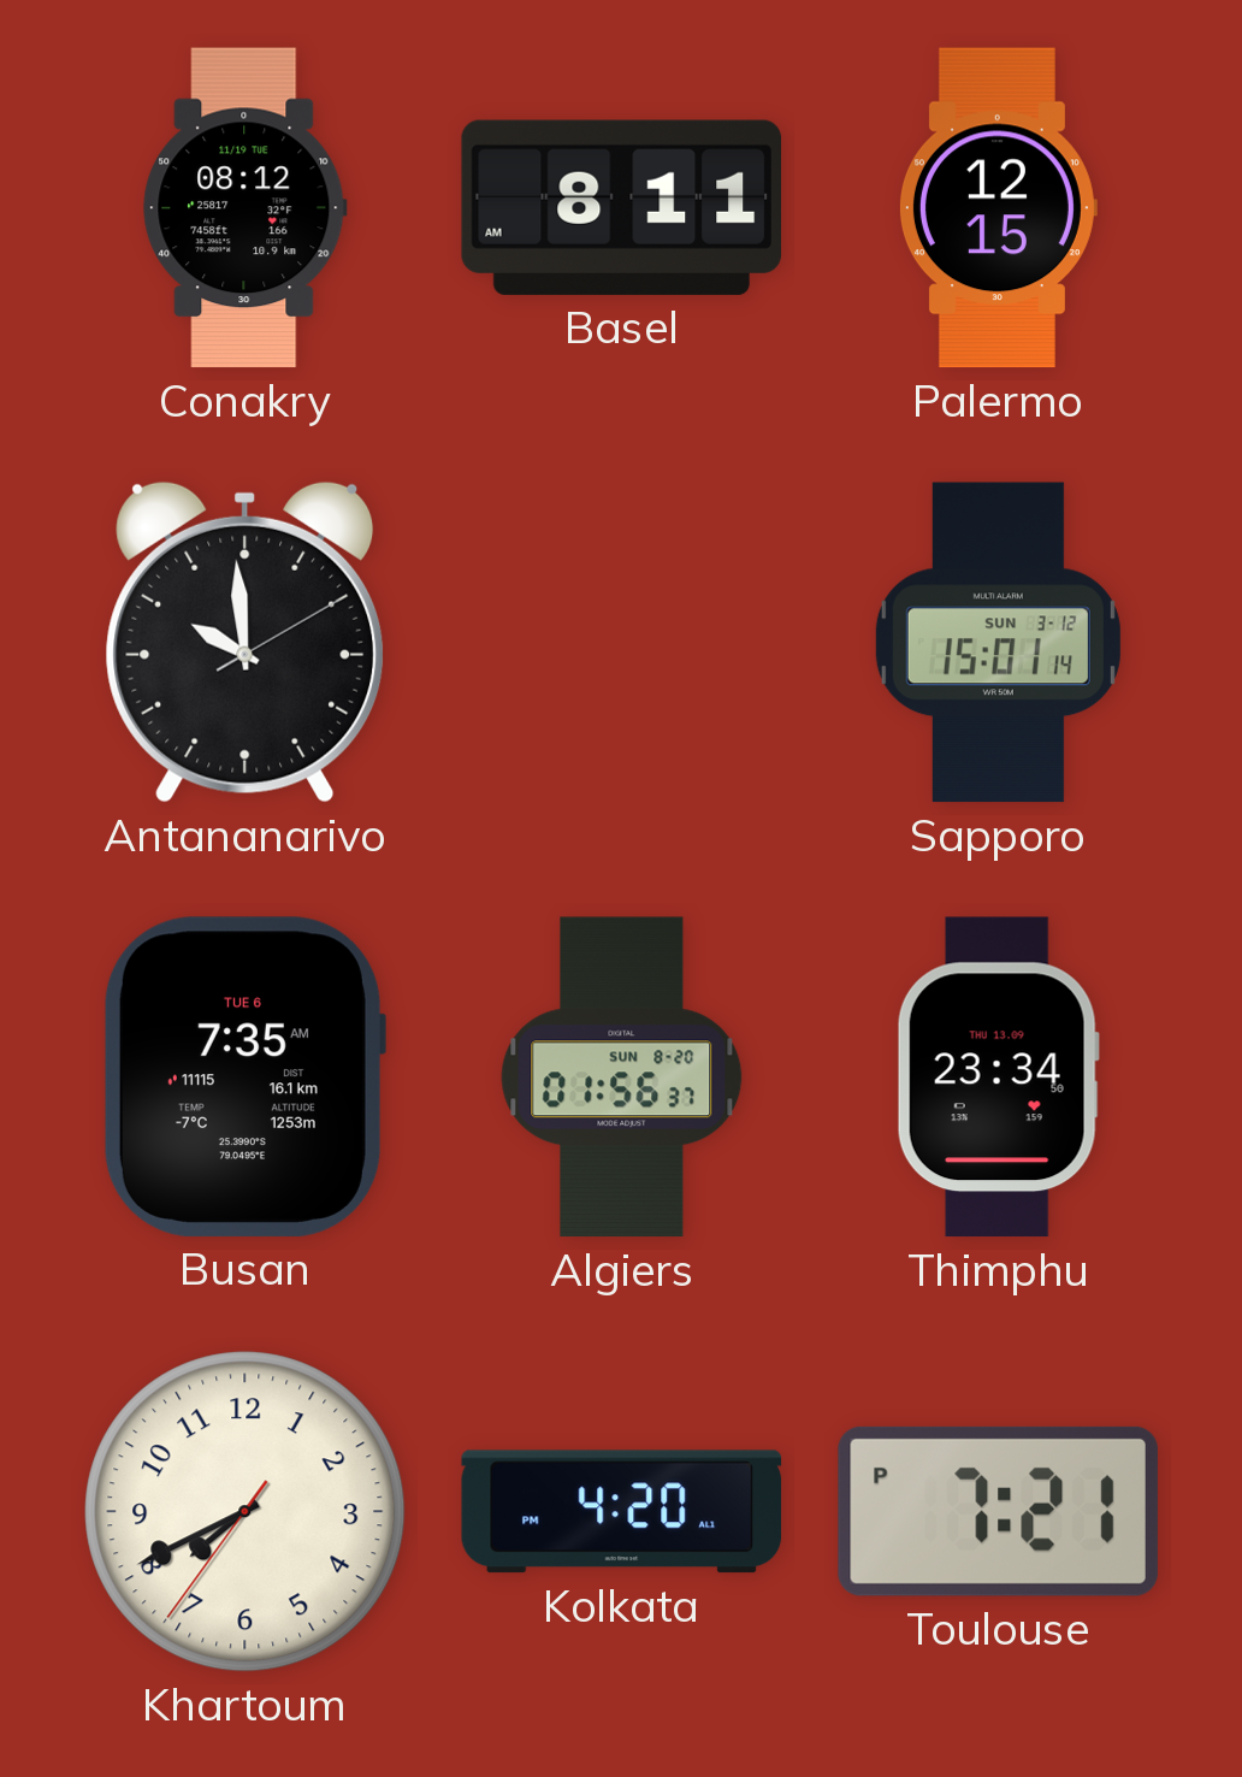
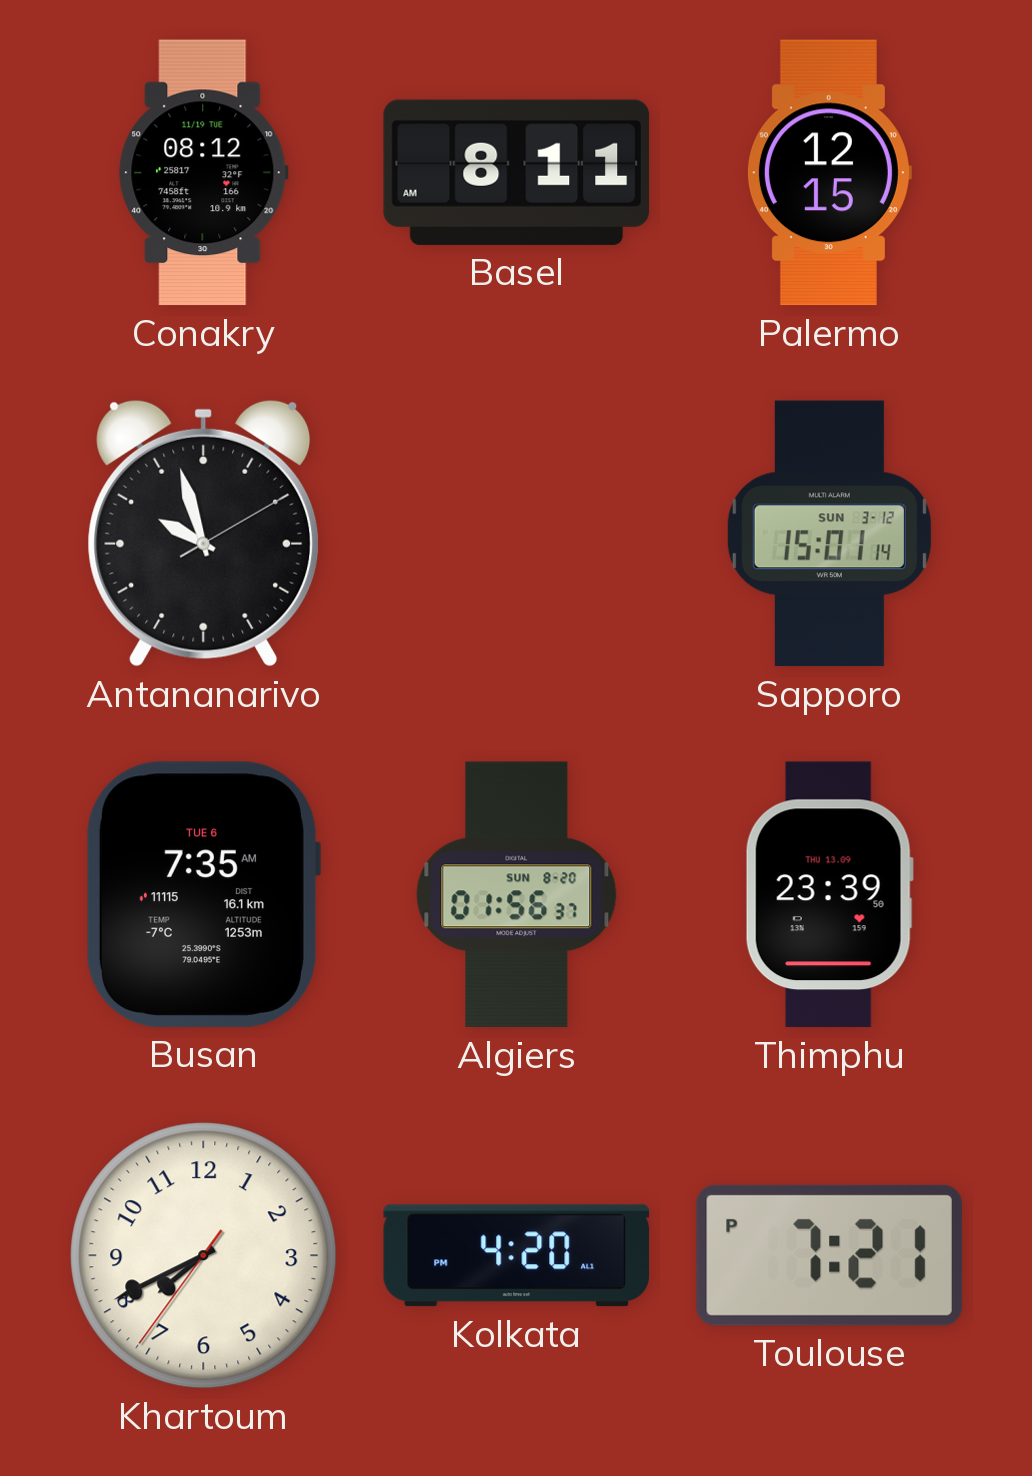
Antananarivo: 9:59 -> 9:57 (204, 533)
Thimphu: 23:34 -> 23:39 (829, 895)
